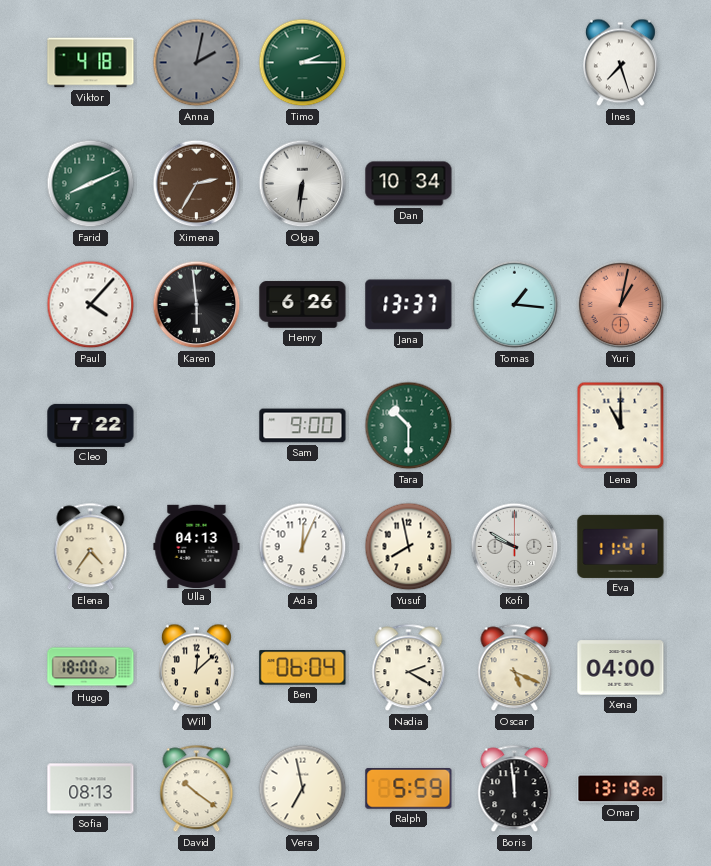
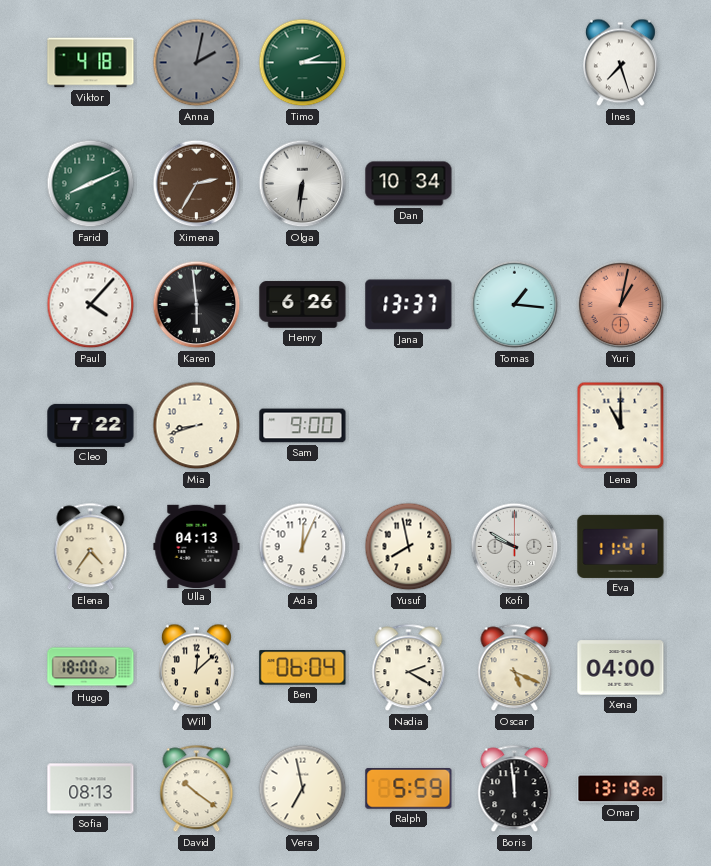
Mia: none -> 8:42 (197, 426)
Tara: 10:30 -> none (409, 426)
